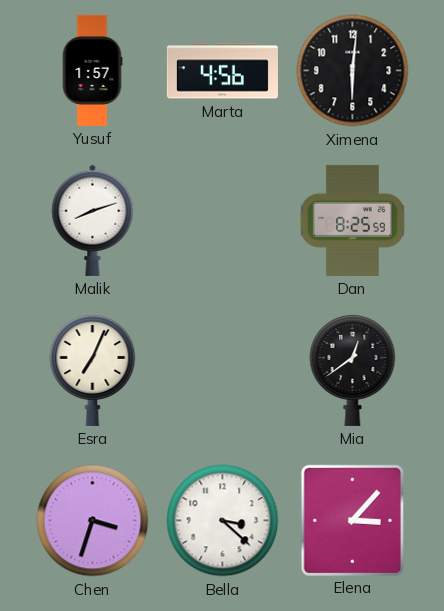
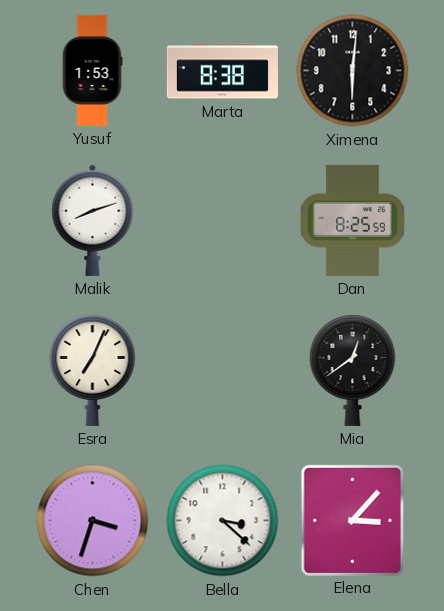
Yusuf: 1:57 -> 1:53 (92, 70)
Marta: 4:56 -> 8:38 (222, 71)
